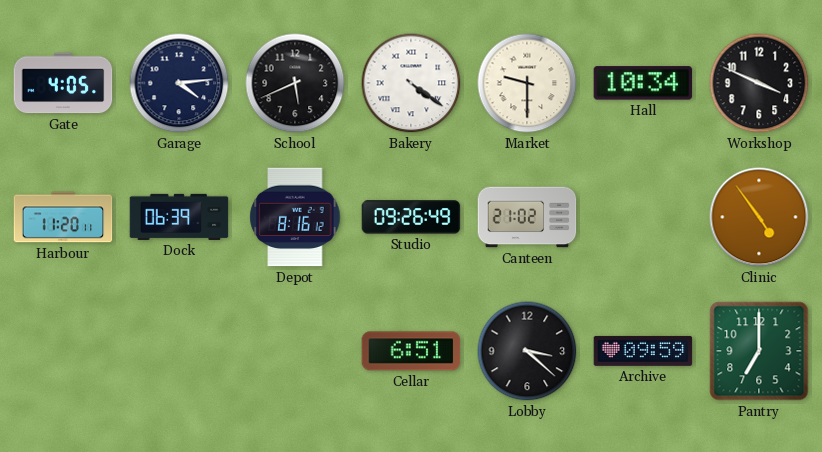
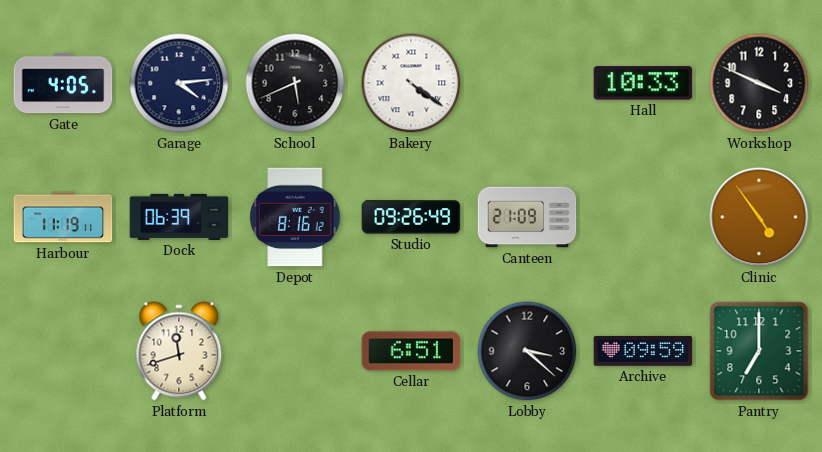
Market: 9:30 -> none (527, 83)
Hall: 10:34 -> 10:33 (643, 83)
Harbour: 11:20 -> 11:19 (63, 217)
Canteen: 21:02 -> 21:09 (527, 217)
Platform: none -> 11:42 (179, 351)
